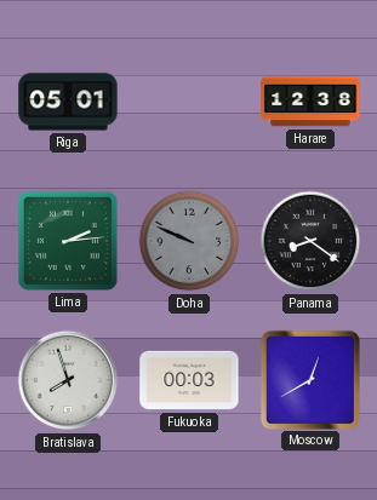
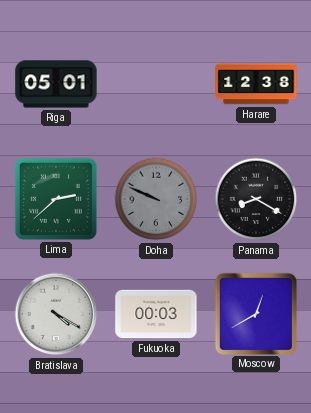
Lima: 2:14 -> 2:38 (56, 199)
Panama: 8:21 -> 8:20 (256, 199)
Bratislava: 7:57 -> 4:20 (56, 314)
